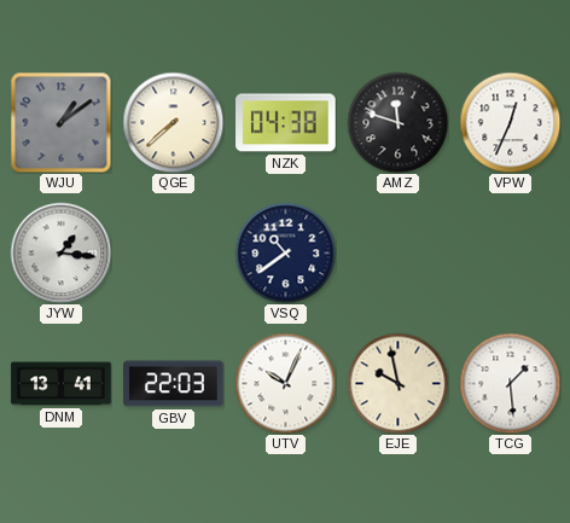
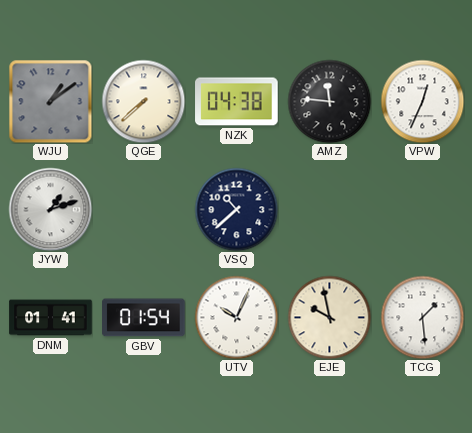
AMZ: 11:48 -> 11:46 (329, 101)
JYW: 1:16 -> 1:12 (50, 209)
VSQ: 10:39 -> 10:38 (236, 209)
DNM: 13:41 -> 01:41 (51, 318)
GBV: 22:03 -> 01:54 (144, 318)
